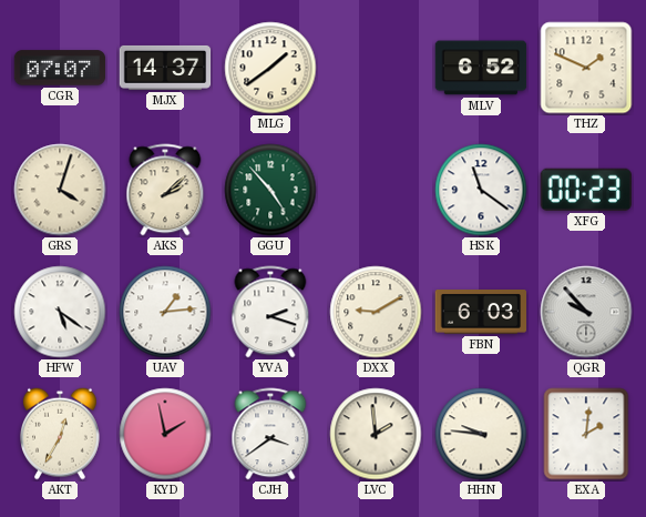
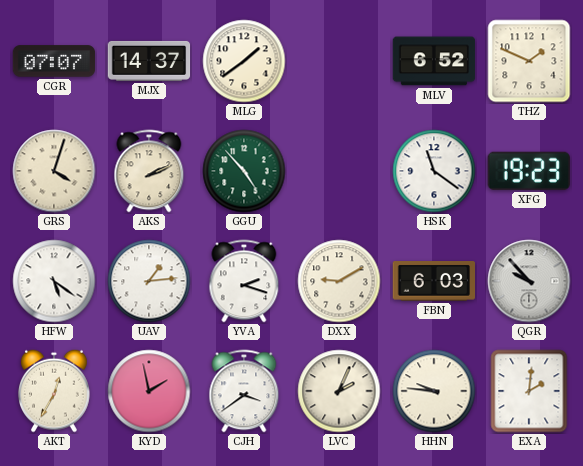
AKS: 2:08 -> 2:11 (149, 171)
XFG: 00:23 -> 19:23 (529, 171)
LVC: 1:59 -> 2:04 (339, 391)
